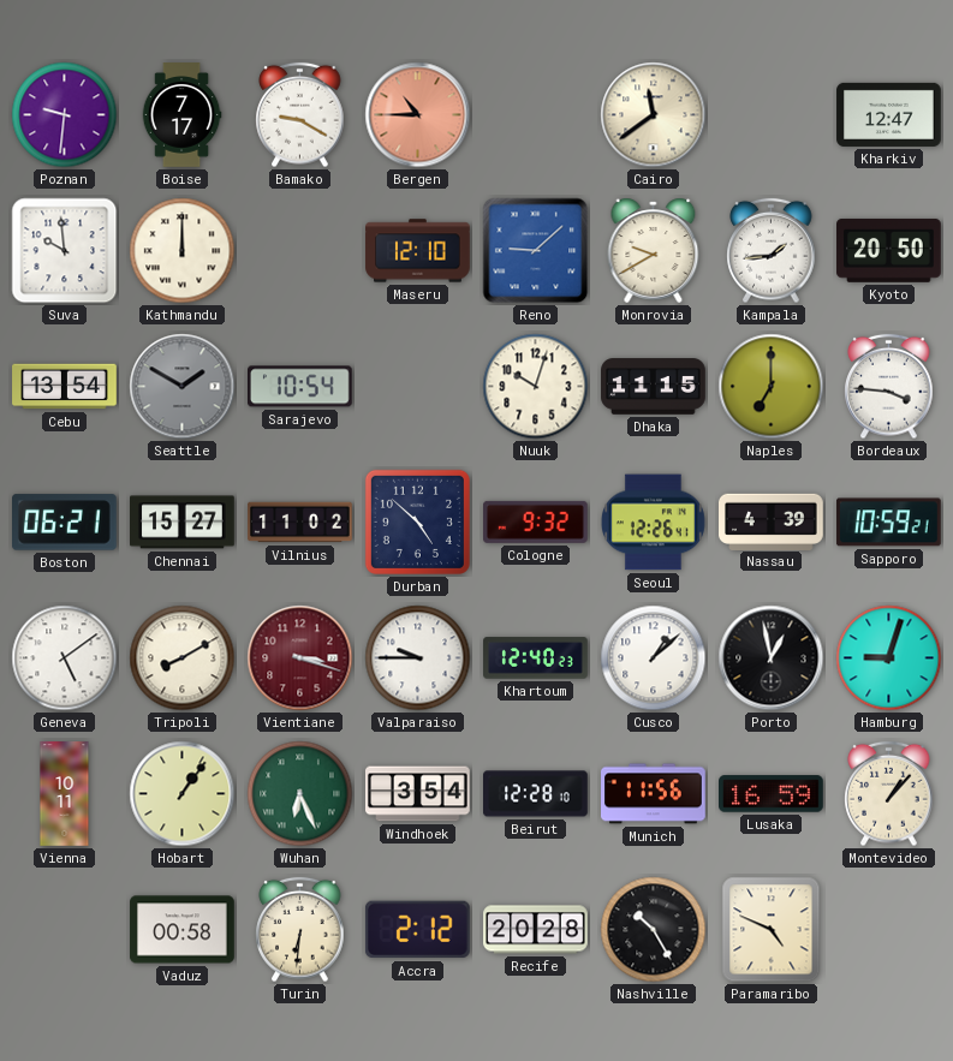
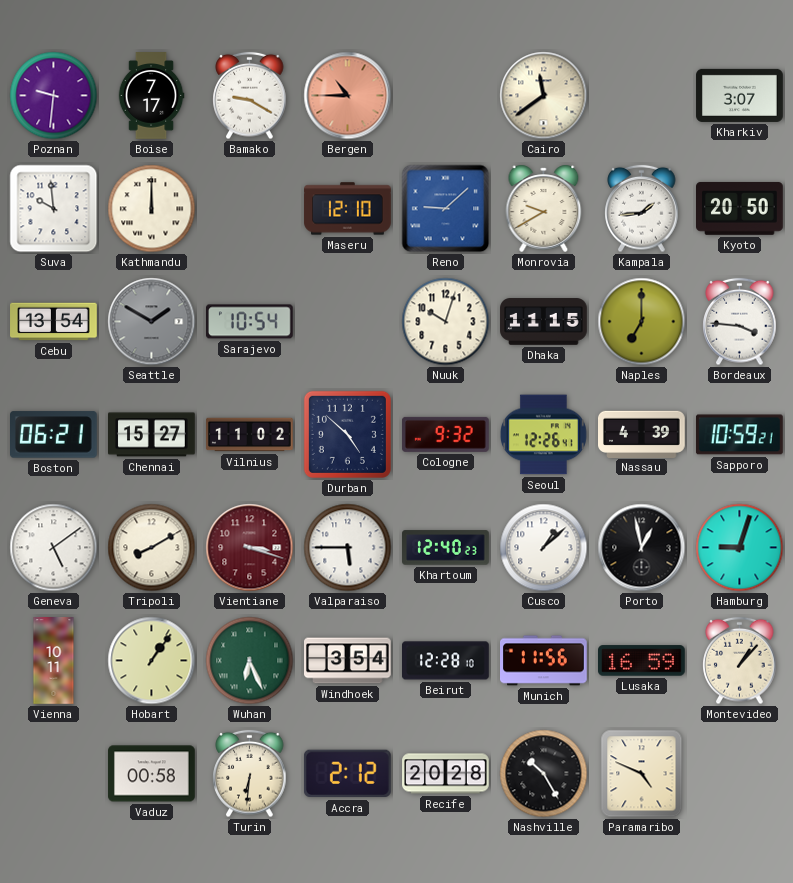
Kharkiv: 12:47 -> 3:07 (740, 95)
Valparaiso: 9:45 -> 5:45 (348, 548)
